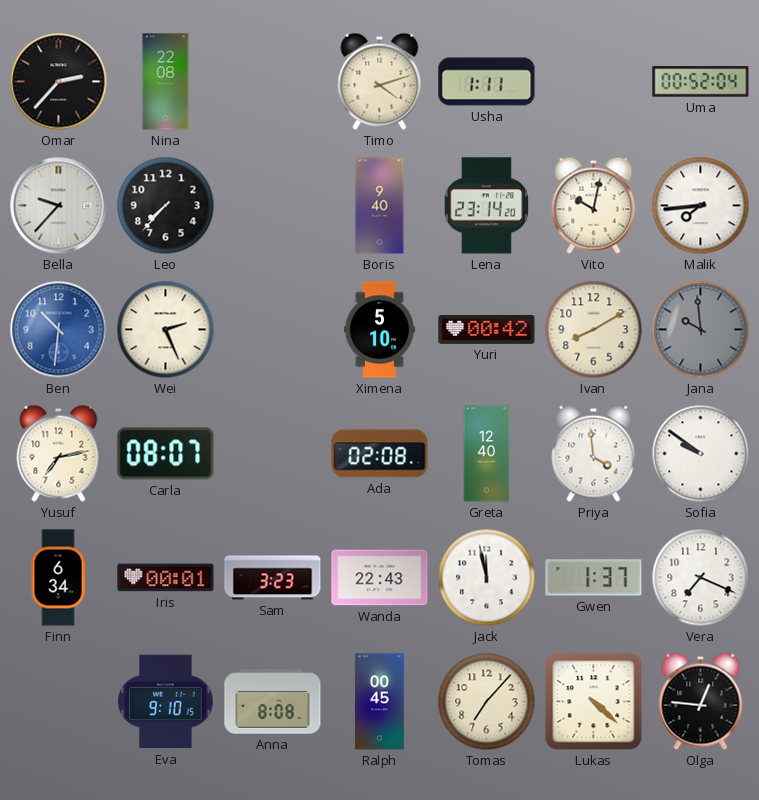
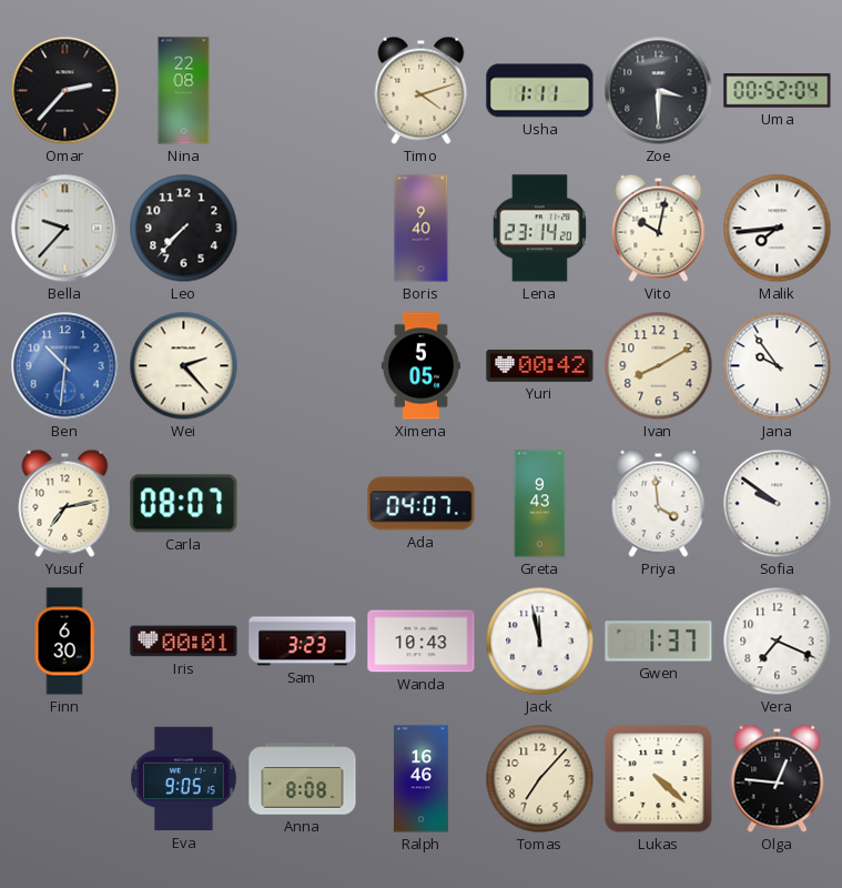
Zoe: none -> 3:30 (659, 91)
Wei: 2:26 -> 2:23 (184, 366)
Ximena: 5:10 -> 5:05 (420, 366)
Jana: 9:59 -> 9:54 (778, 366)
Jana dial: grey -> white (778, 366)
Ada: 02:08 -> 04:07 (422, 504)
Greta: 12:40 -> 9:43 (540, 504)
Finn: 6:34 -> 6:30 (64, 642)
Wanda: 22:43 -> 10:43 (422, 642)
Eva: 9:10 -> 9:05 (184, 779)
Ralph: 00:45 -> 16:46 (420, 779)
